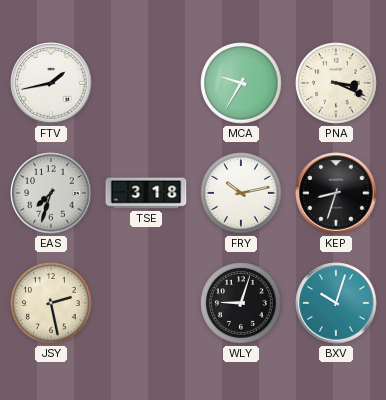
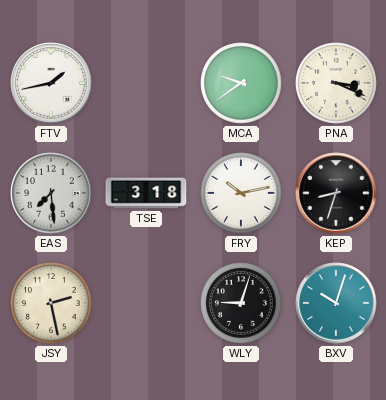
MCA: 9:35 -> 9:39 (241, 83)
EAS: 7:33 -> 7:29 (51, 193)
